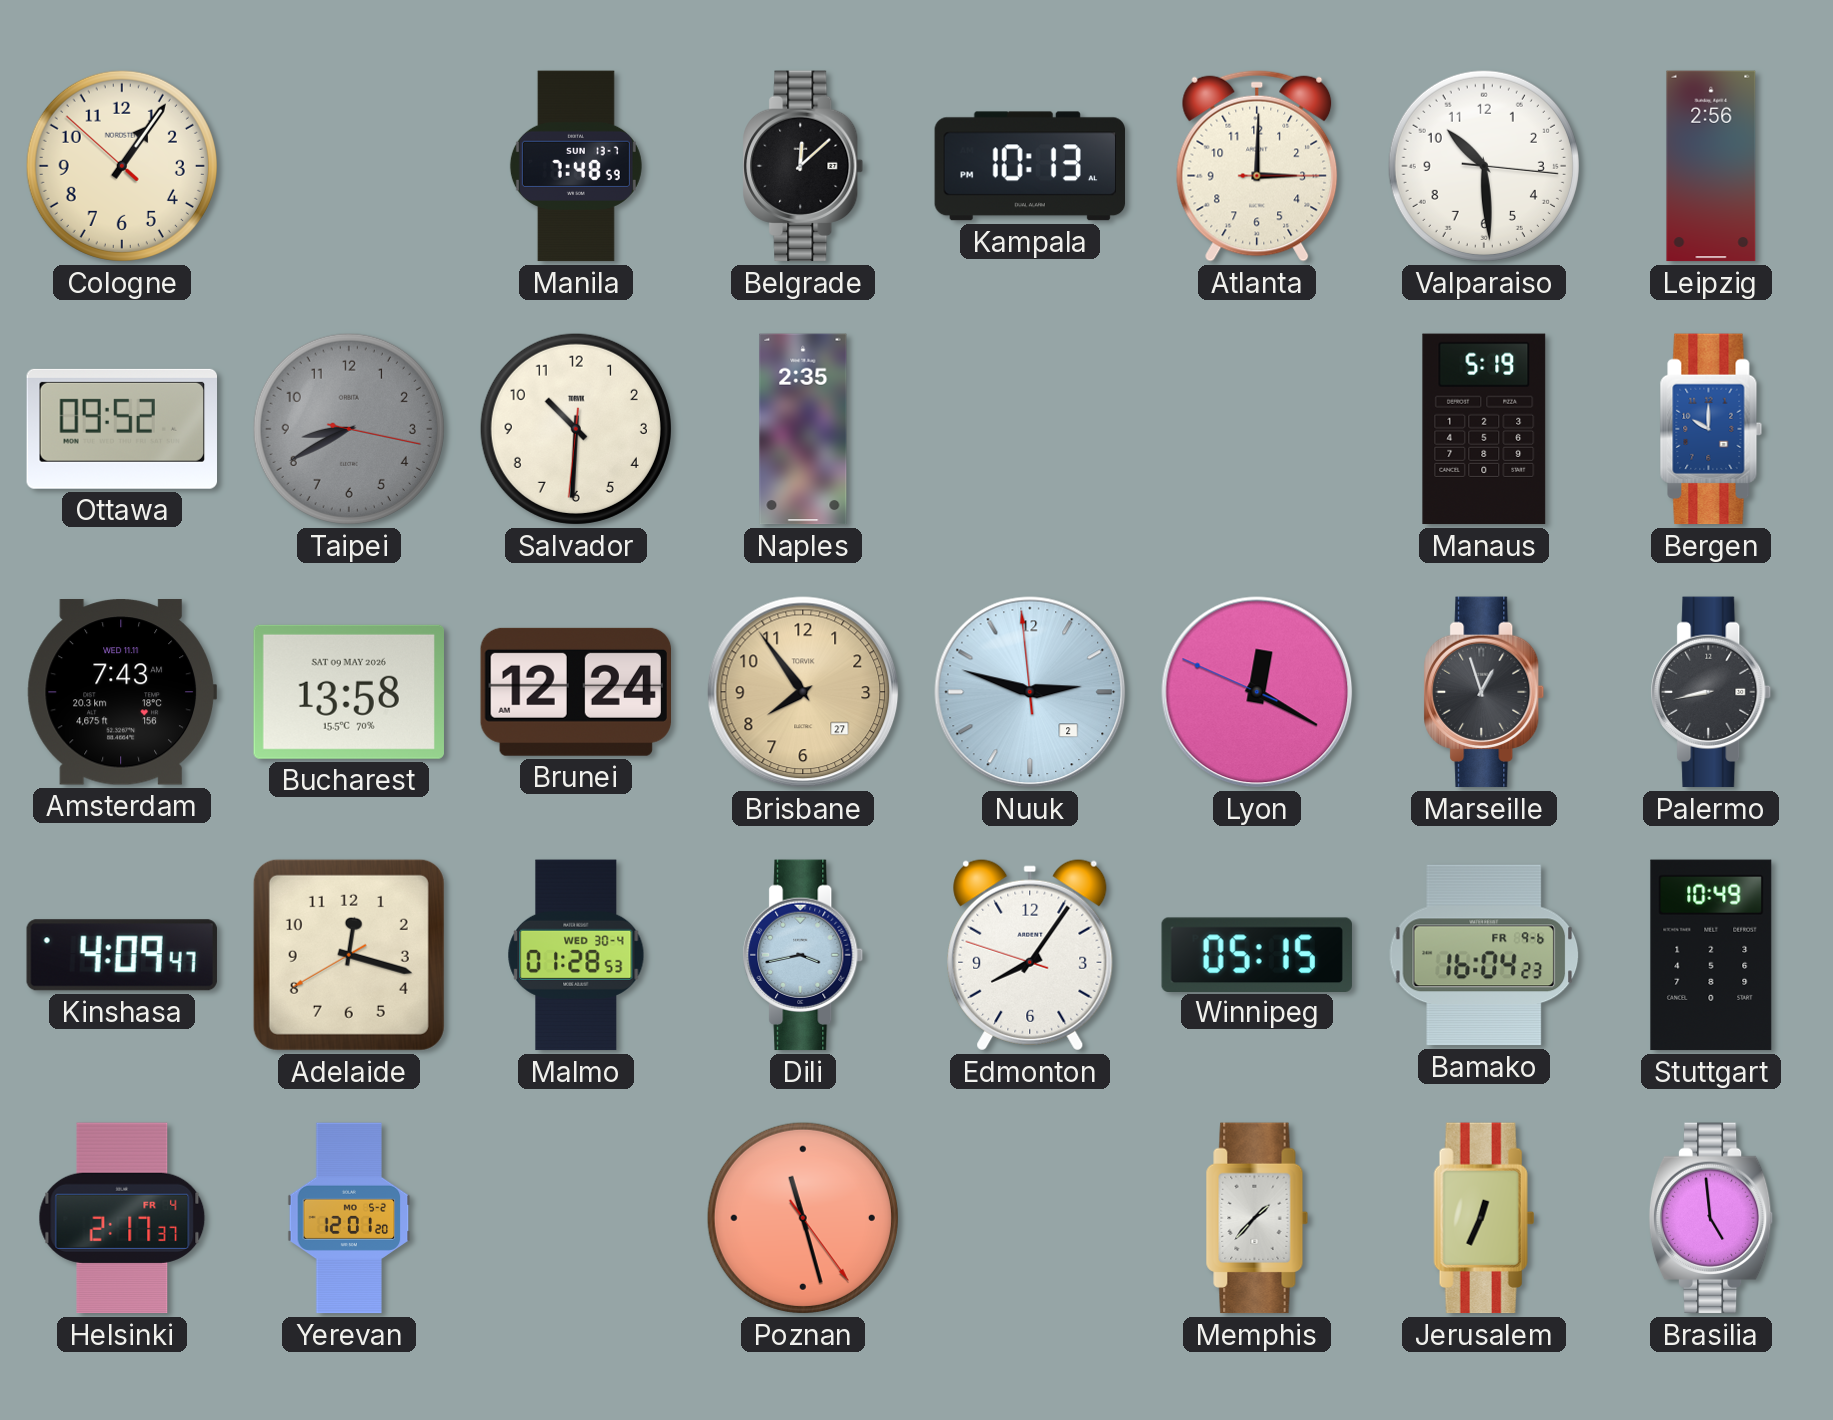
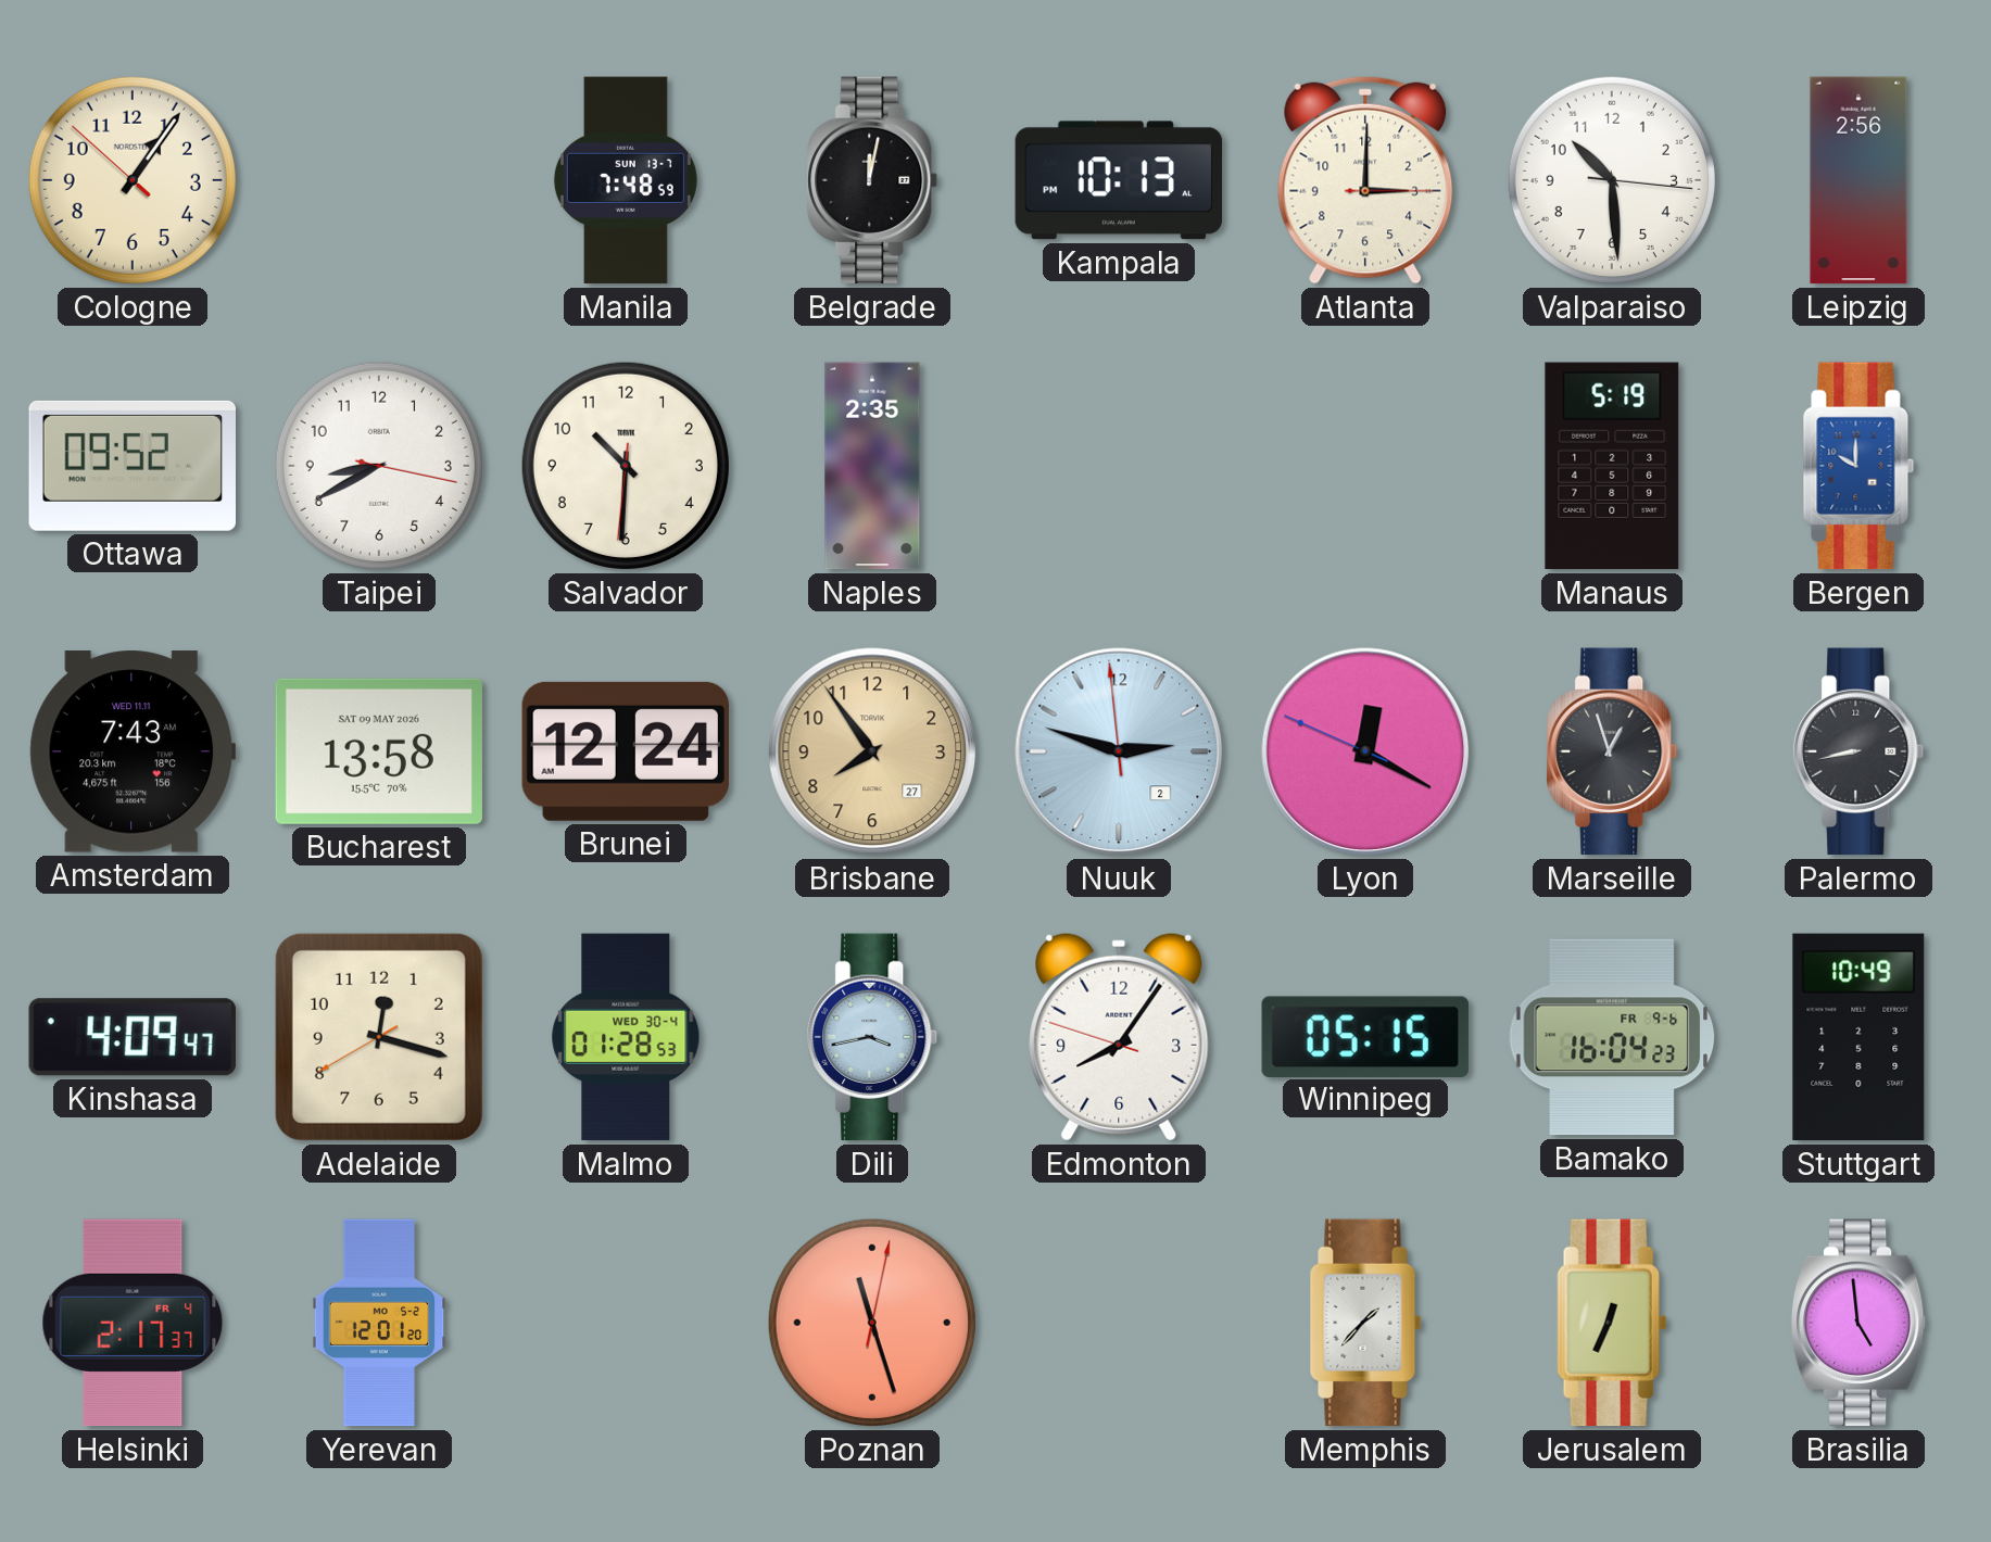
Belgrade: 12:08 -> 12:02 (872, 180)
Taipei dial: grey -> white (379, 466)
Poznan: 11:27:24 -> 11:27:02 (872, 1323)
